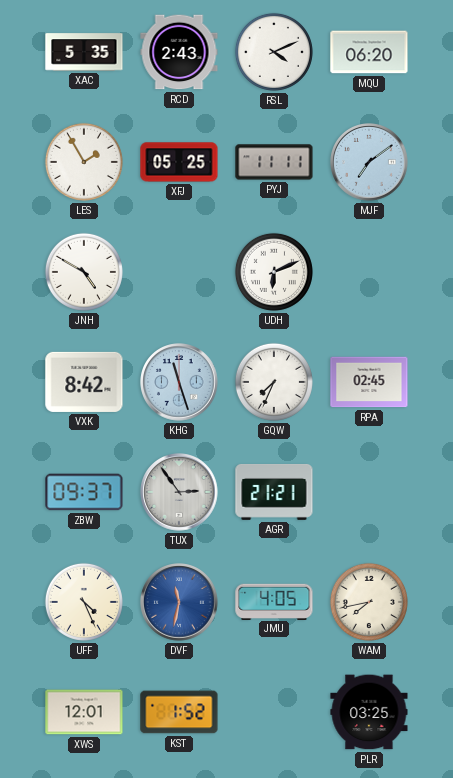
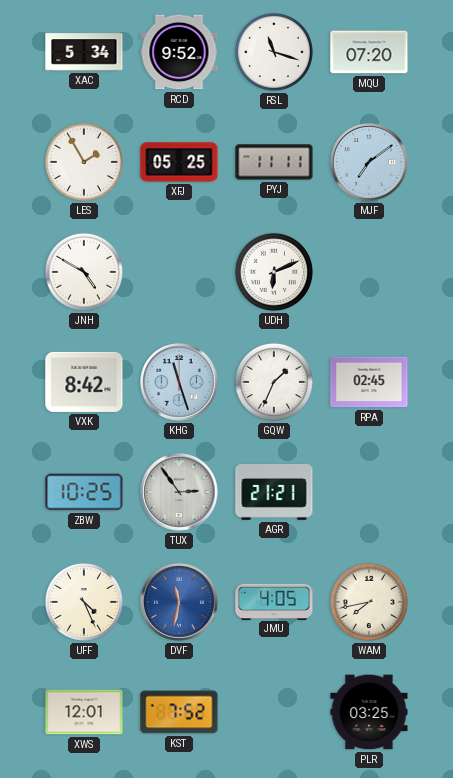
XAC: 5:35 -> 5:34 (84, 52)
RCD: 2:43 -> 9:52 (179, 52)
RSL: 4:11 -> 11:18 (274, 52)
MQU: 06:20 -> 07:20 (369, 52)
GQW: 7:34 -> 1:34 (274, 382)
ZBW: 09:37 -> 10:25 (84, 492)
KST: 1:52 -> 7:52 (179, 712)
